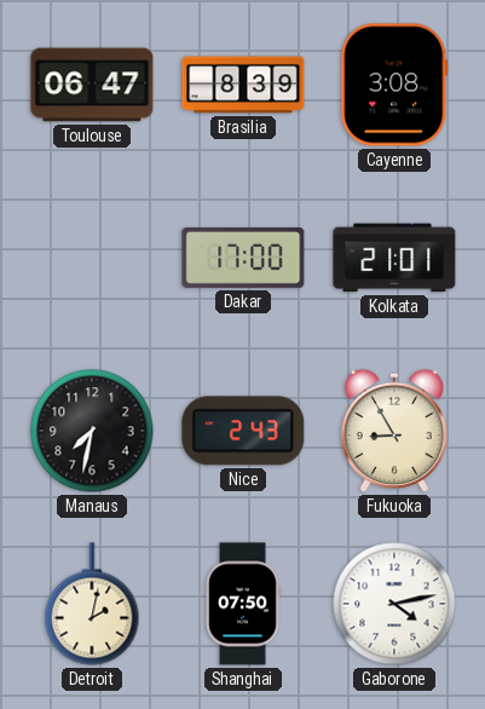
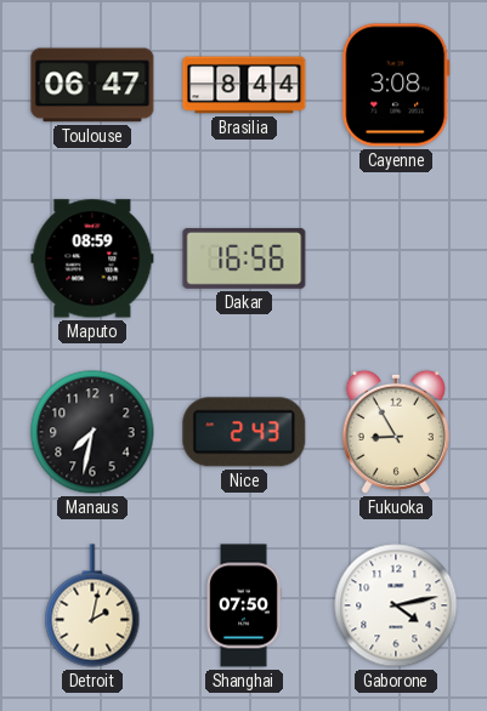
Brasilia: 8:39 -> 8:44 (244, 85)
Maputo: none -> 08:59 (92, 258)
Dakar: 17:00 -> 16:56 (244, 258)
Kolkata: 21:01 -> none (394, 258)
